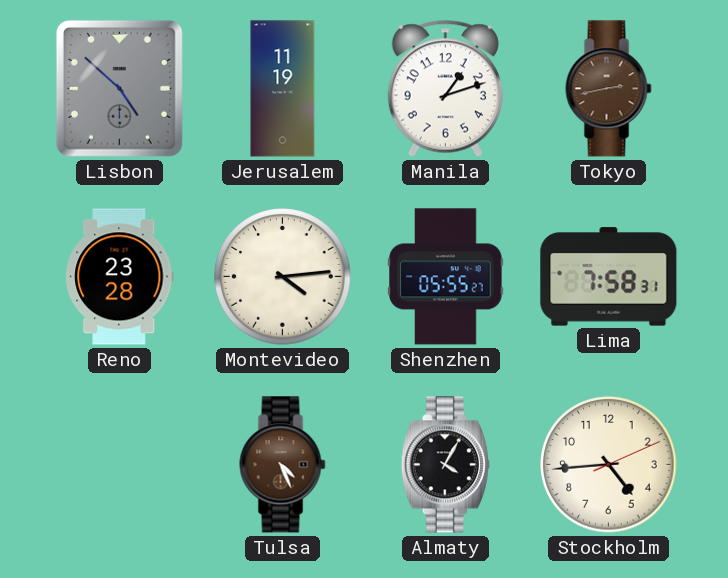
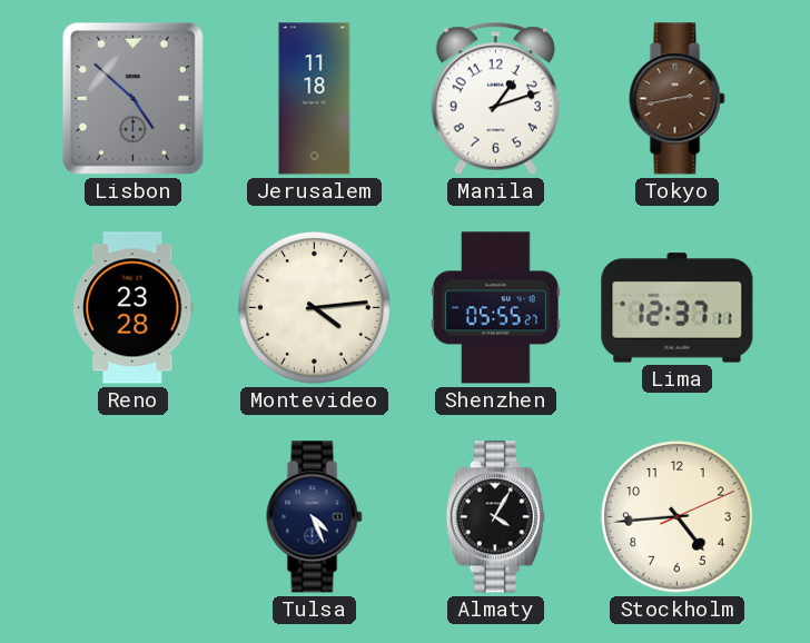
Jerusalem: 11:19 -> 11:18 (315, 99)
Lima: 7:58 -> 12:37 (678, 308)
Tulsa dial: brown -> navy (315, 517)
